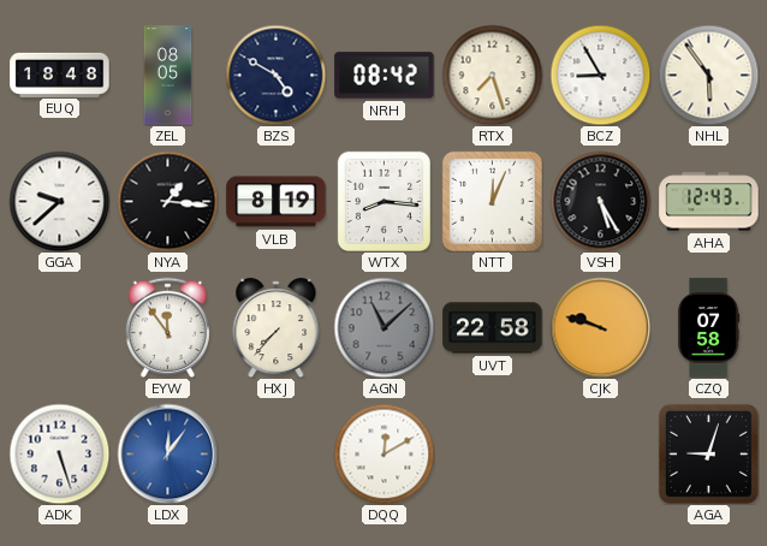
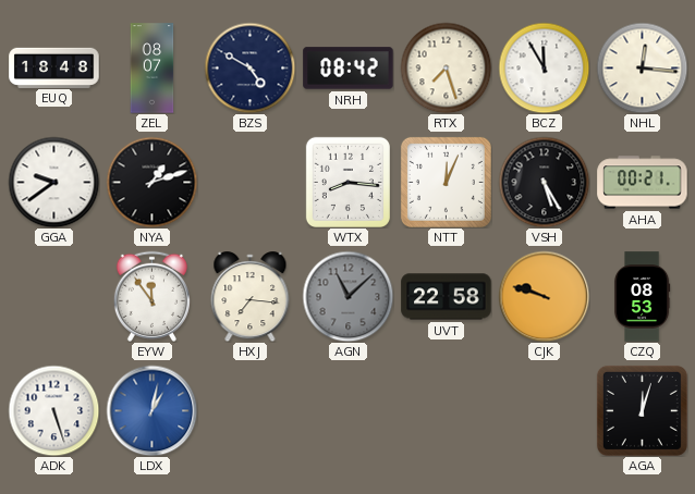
ZEL: 08:05 -> 08:07 (153, 69)
BCZ: 8:55 -> 11:55 (544, 67)
NHL: 5:54 -> 12:16 (642, 67)
GGA: 9:38 -> 9:39 (53, 182)
NYA: 1:16 -> 1:12 (151, 182)
VLB: 8:19 -> none (277, 202)
AHA: 12:43 -> 00:21 (643, 183)
HXJ: 7:37 -> 7:16 (251, 297)
CZQ: 07:58 -> 08:53 (642, 297)
LDX: 12:06 -> 1:02 (151, 410)
DQQ: 12:10 -> none (383, 453)
AGA: 9:03 -> 12:03 (642, 410)
